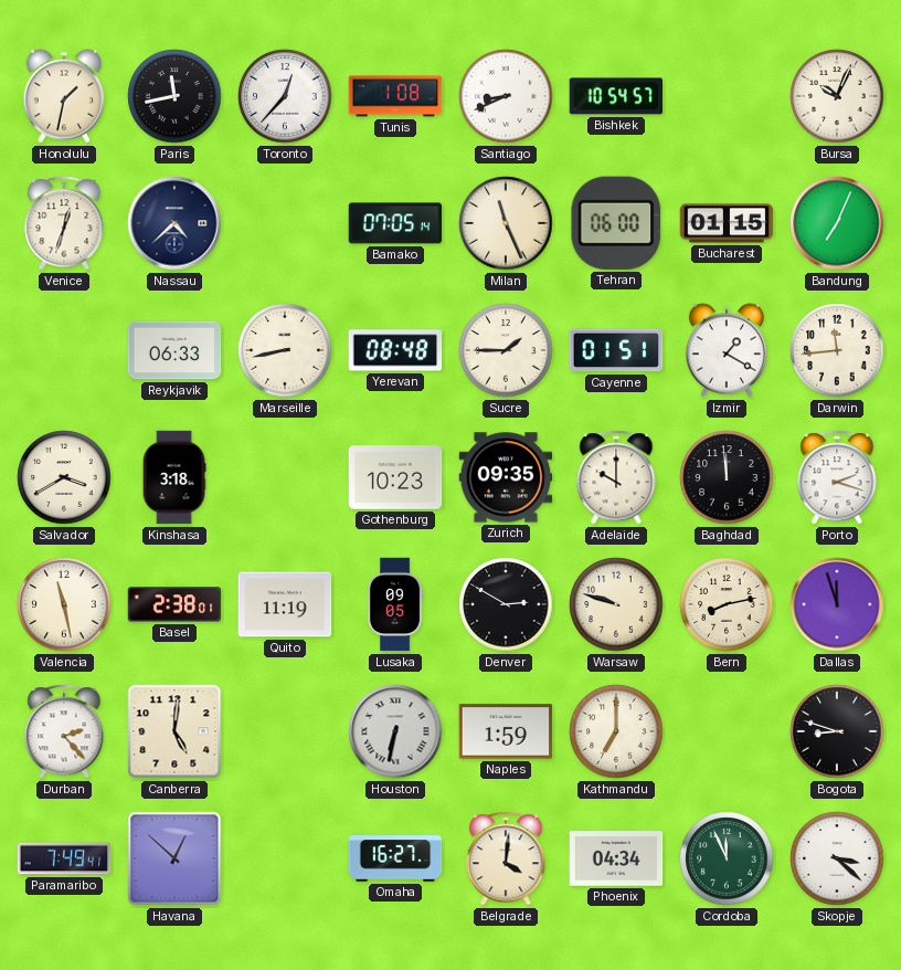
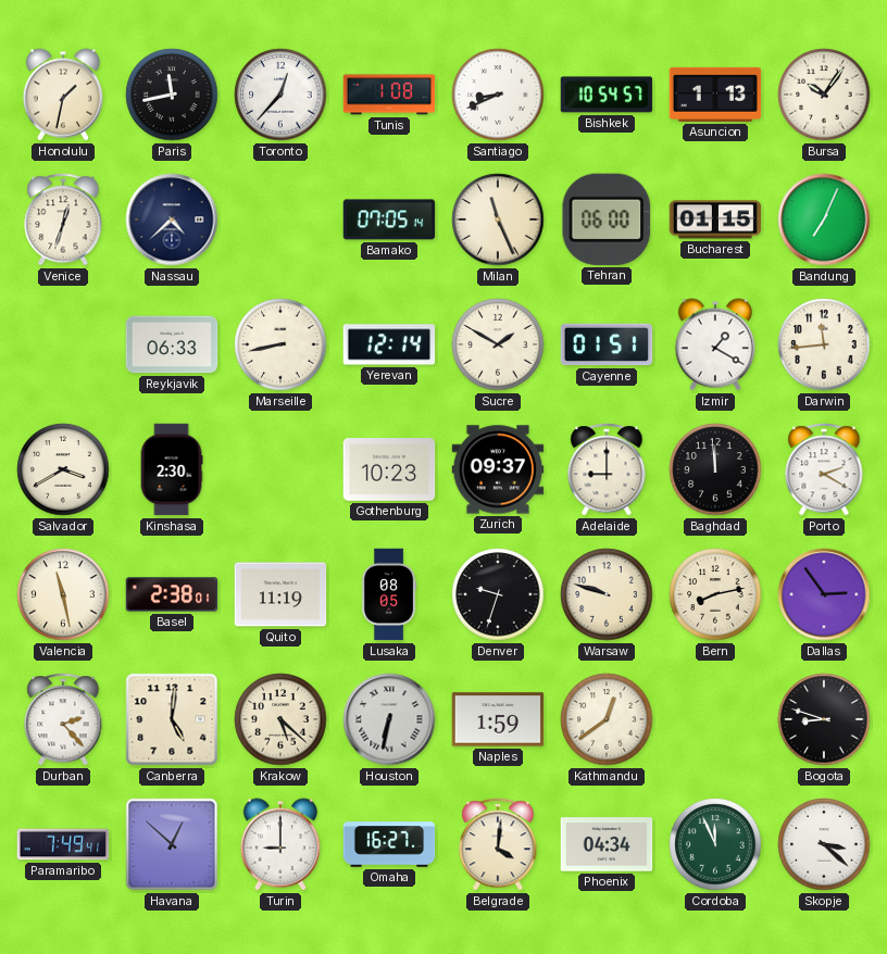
Asuncion: none -> 1:13 (715, 95)
Bursa: 10:04 -> 10:06 (824, 95)
Yerevan: 08:48 -> 12:14 (389, 344)
Sucre: 1:45 -> 1:50 (498, 344)
Kinshasa: 3:18 -> 2:30 (172, 469)
Zurich: 09:35 -> 09:37 (498, 469)
Adelaide: 10:00 -> 9:00 (607, 469)
Porto: 2:18 -> 2:20 (824, 469)
Lusaka: 09:05 -> 08:05 (389, 594)
Denver: 2:50 -> 9:33 (498, 594)
Dallas: 11:57 -> 2:54 (824, 594)
Krakow: none -> 5:22 (280, 719)
Kathmandu: 7:00 -> 12:39 (607, 719)
Turin: none -> 9:00 (280, 844)
